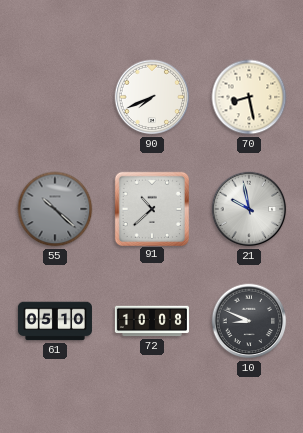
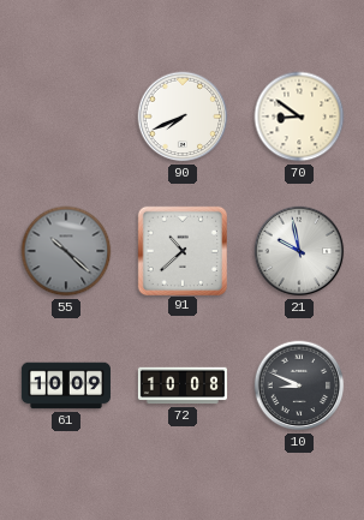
70: 8:28 -> 8:51 (299, 116)
61: 05:10 -> 10:09 (66, 385)
